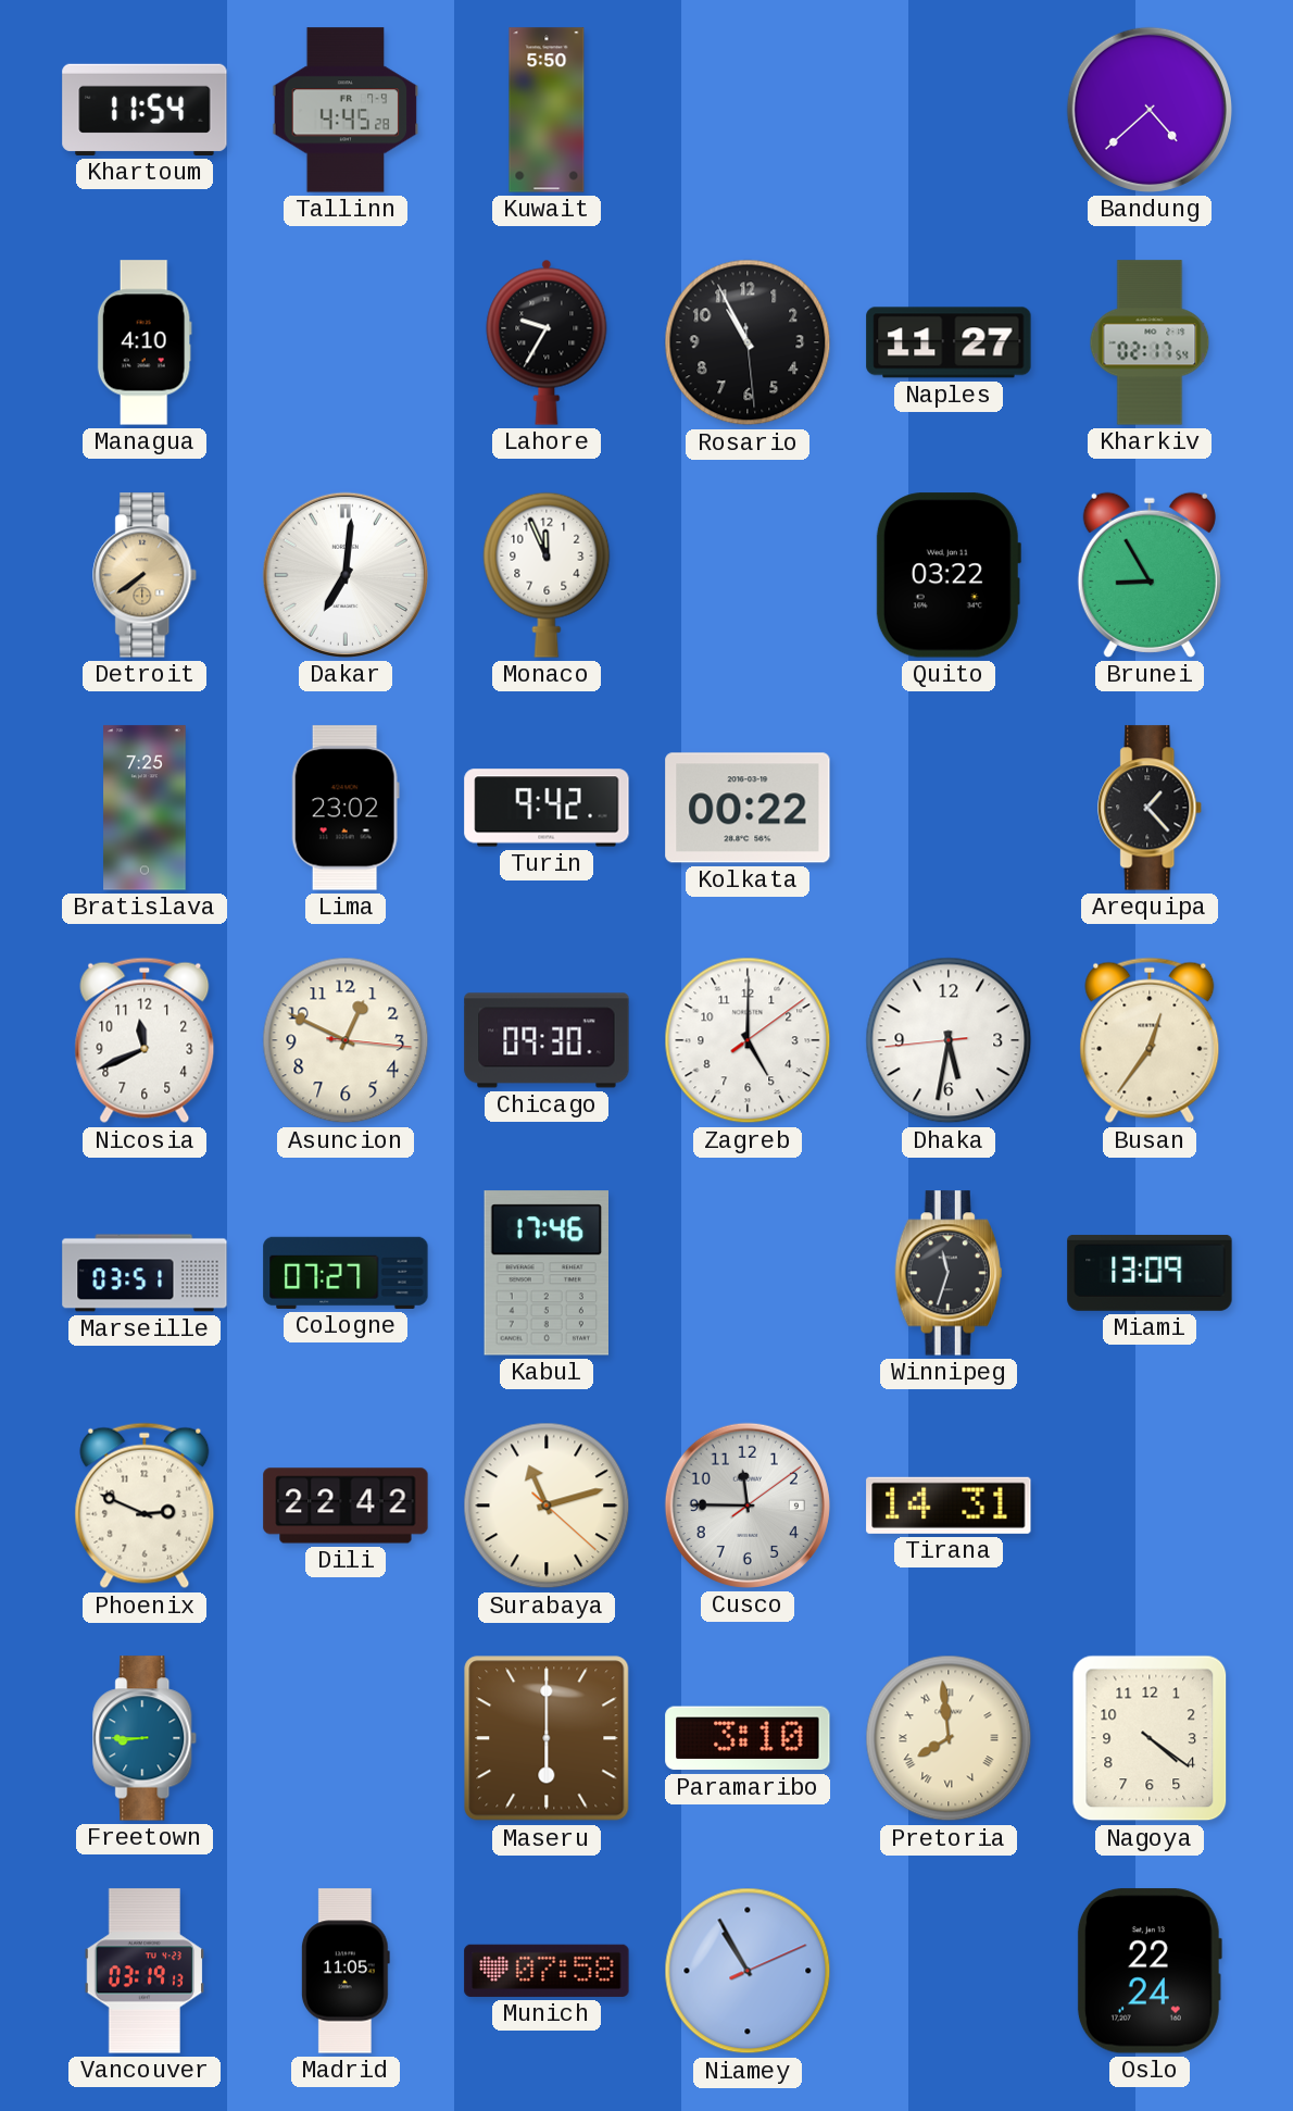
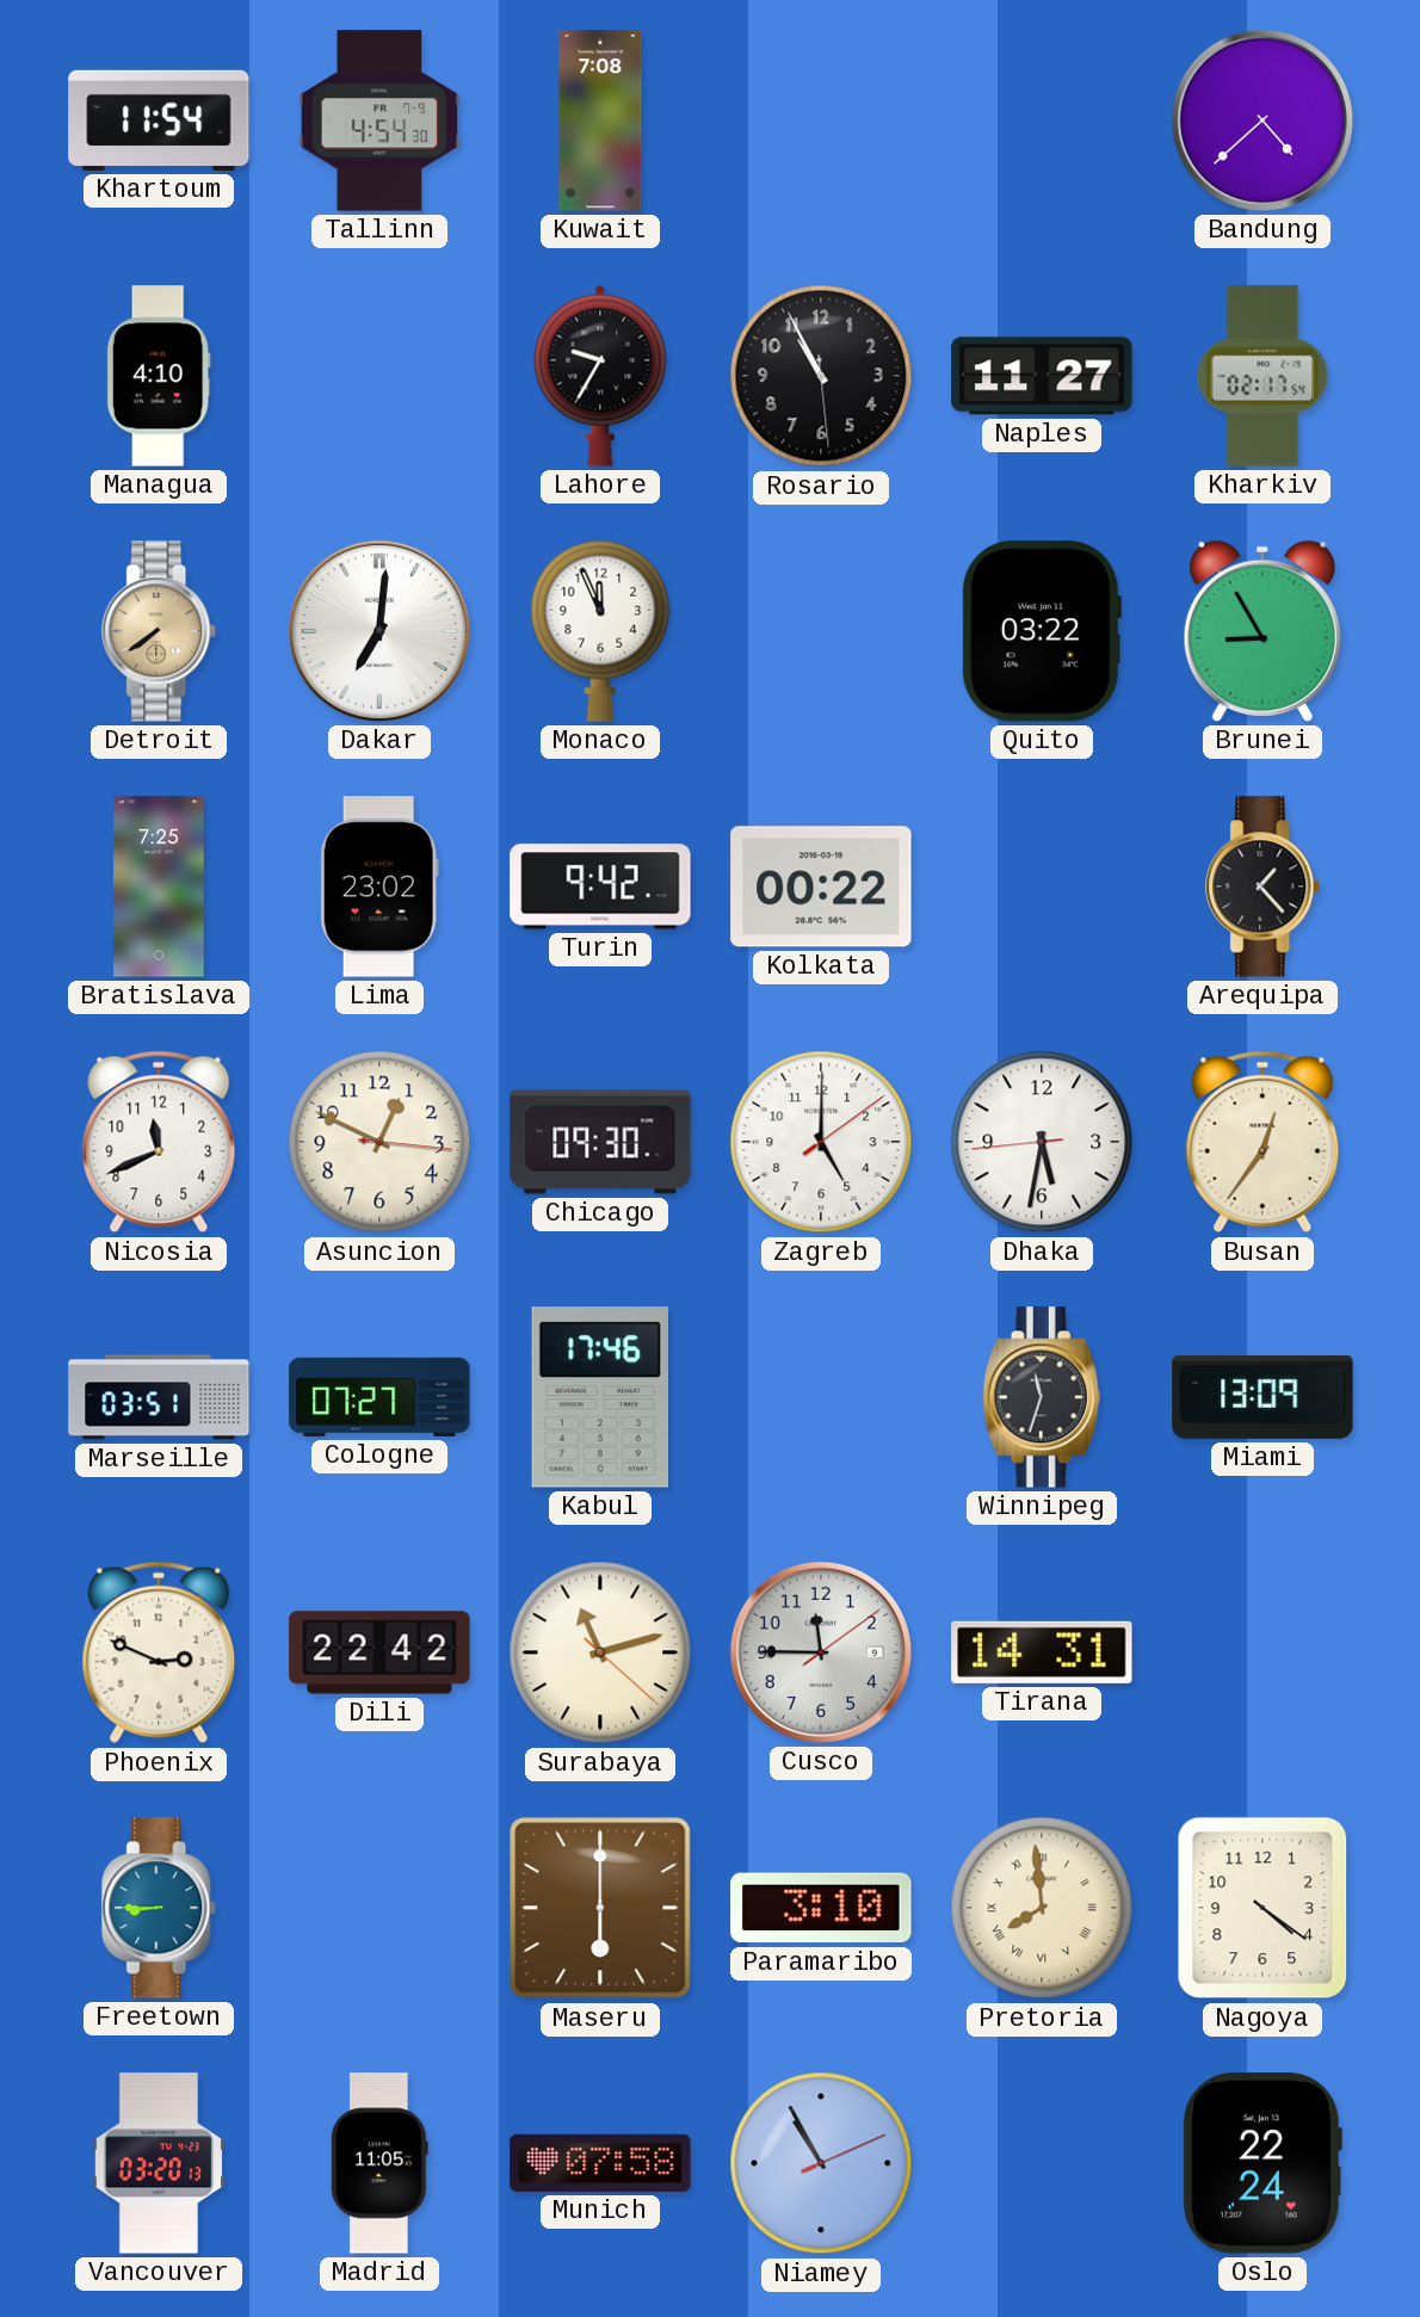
Tallinn: 4:45 -> 4:54 (379, 121)
Kuwait: 5:50 -> 7:08 (600, 121)
Vancouver: 03:19 -> 03:20 (158, 2163)
